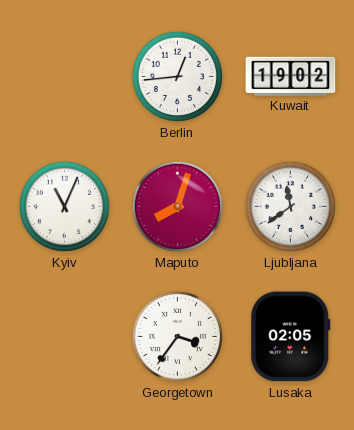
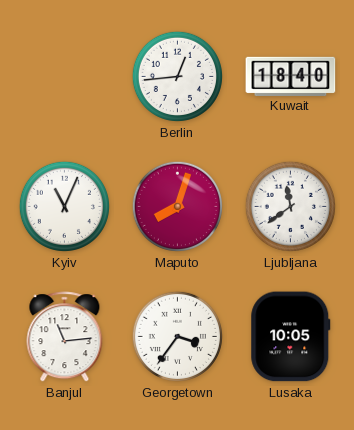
Kuwait: 19:02 -> 18:40 (291, 76)
Banjul: none -> 11:14 (65, 337)
Lusaka: 02:05 -> 10:05 (291, 337)
